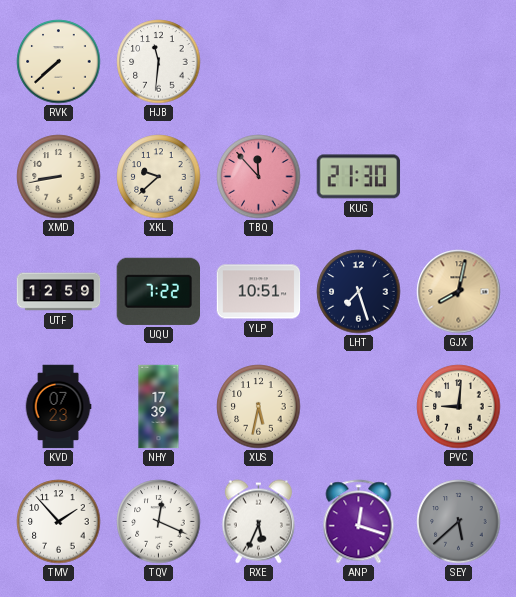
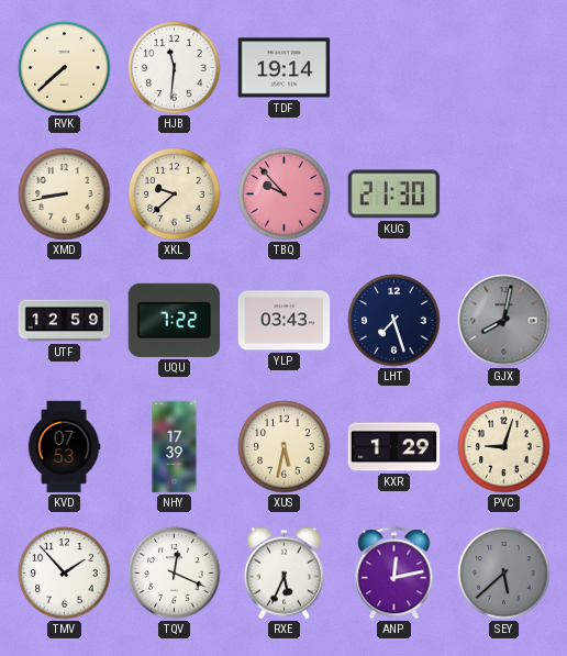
TDF: none -> 19:14 (285, 68)
TBQ: 11:53 -> 9:53 (285, 194)
YLP: 10:51 -> 03:43 (285, 321)
GJX dial: champagne -> grey (504, 321)
KVD: 07:23 -> 07:53 (64, 447)
KXR: none -> 1:29 (394, 447)
PVC: 9:01 -> 9:03 (504, 447)
ANP: 12:18 -> 12:13 (394, 574)
